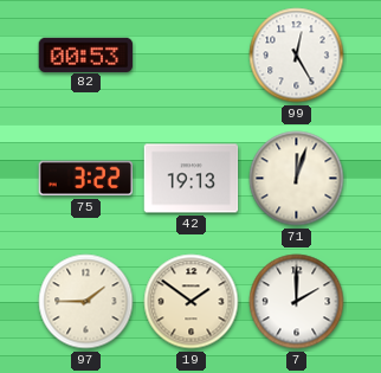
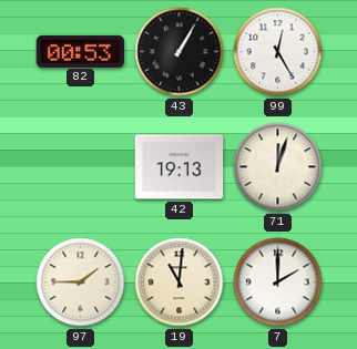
43: none -> 1:05 (180, 52)
75: 3:22 -> none (86, 179)
19: 1:51 -> 11:01 (180, 283)
